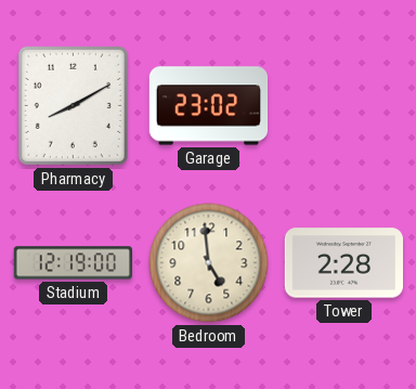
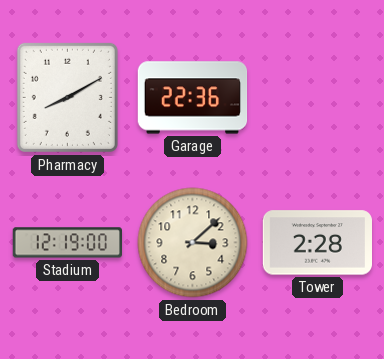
Garage: 23:02 -> 22:36 (193, 98)
Bedroom: 4:59 -> 3:08 (193, 243)
